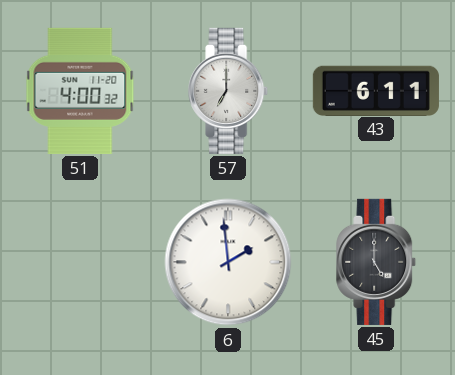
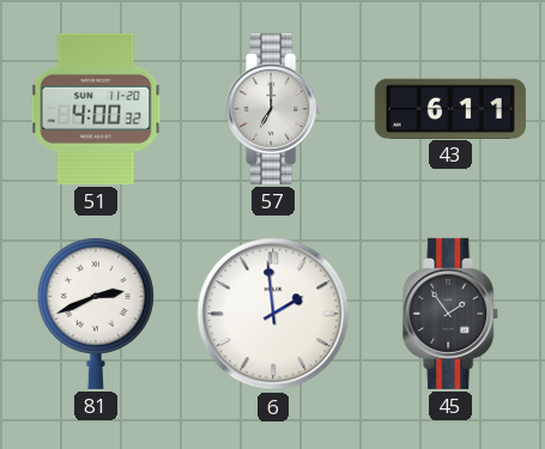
81: none -> 2:41 (96, 313)
45: 5:00 -> 1:54 (452, 314)
